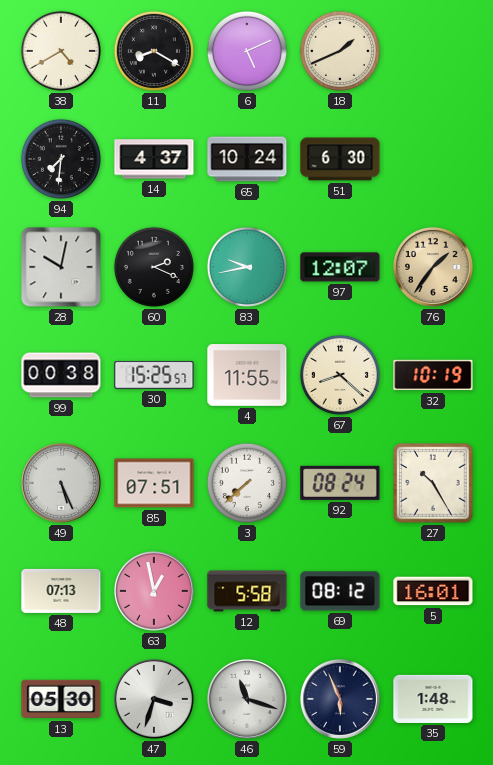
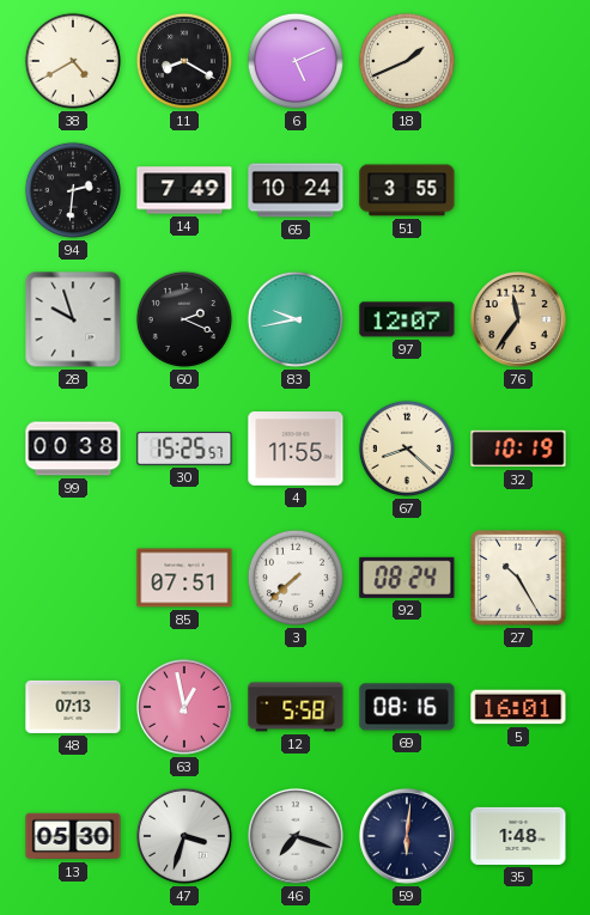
94: 7:31 -> 2:31 (73, 190)
14: 4:37 -> 7:49 (184, 190)
51: 6:30 -> 3:55 (407, 190)
28: 10:02 -> 9:57 (73, 319)
76: 1:36 -> 11:36 (518, 319)
49: 5:26 -> none (61, 483)
69: 08:12 -> 08:16 (407, 707)
46: 11:18 -> 7:18 (296, 836)
59: 5:56 -> 6:01 (407, 836)
